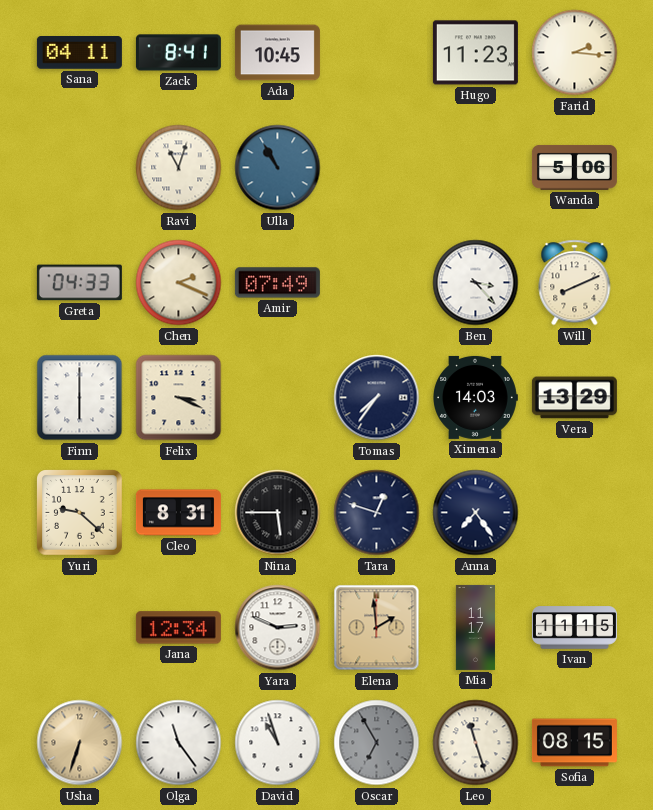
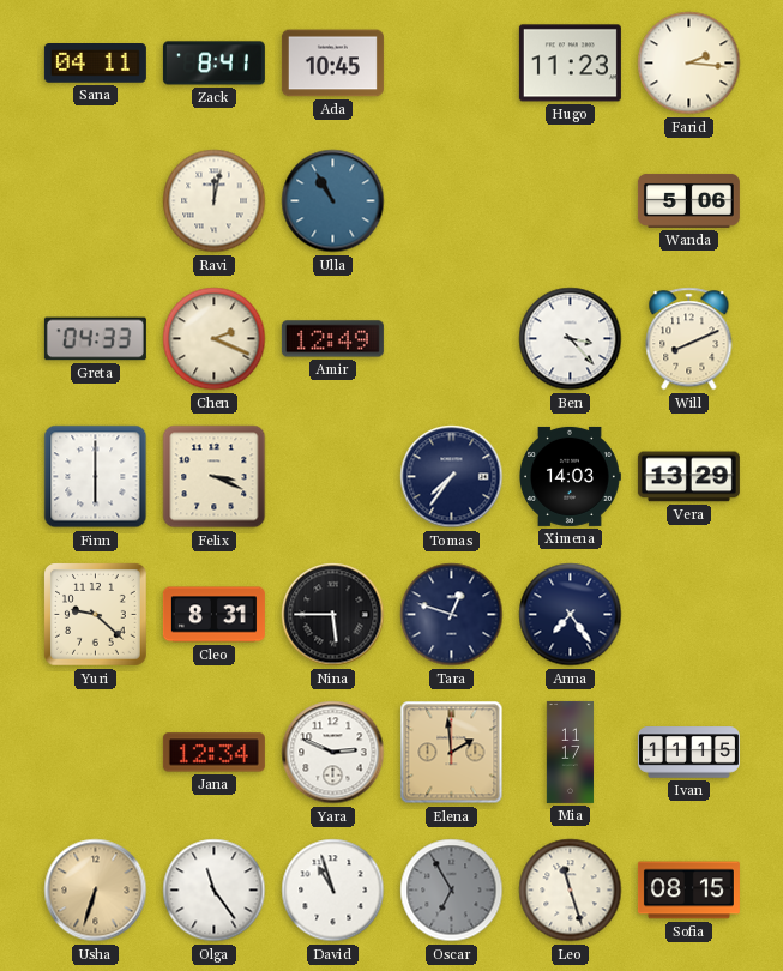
Ravi: 11:03 -> 12:02 (215, 201)
Amir: 07:49 -> 12:49 (332, 339)
